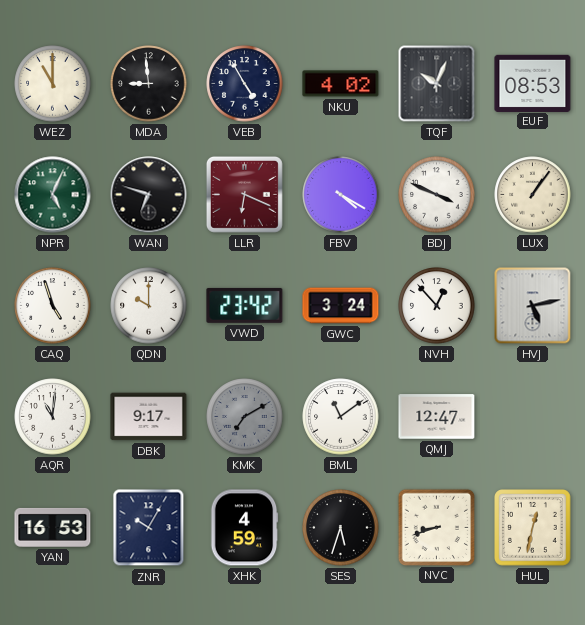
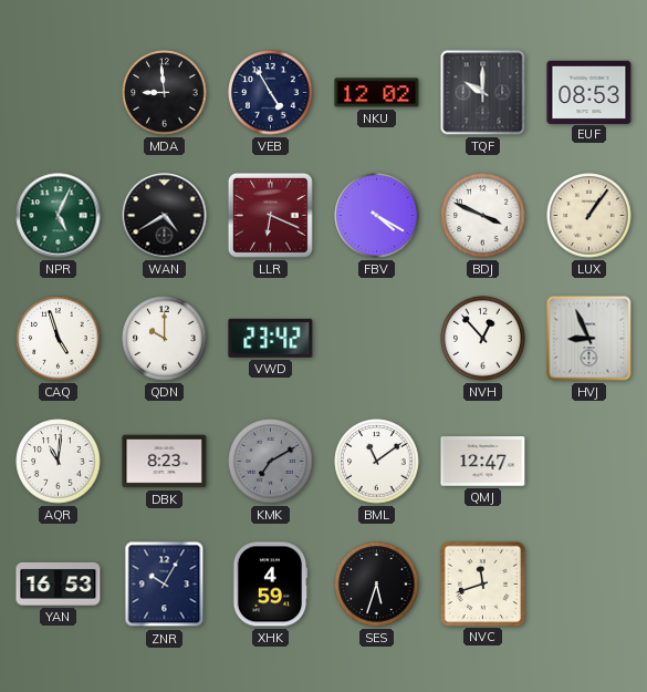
WEZ: 11:00 -> none (53, 84)
NKU: 4:02 -> 12:02 (377, 93)
TQF: 10:04 -> 10:00 (483, 93)
WAN: 6:48 -> 4:40 (165, 216)
GWC: 3:24 -> none (341, 306)
HVJ: 5:13 -> 8:56 (589, 339)
DBK: 9:17 -> 8:23 (165, 462)
NVC: 8:42 -> 11:42 (482, 583)
HUL: 12:32 -> none (533, 528)
